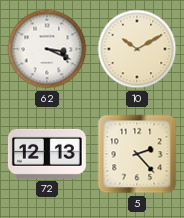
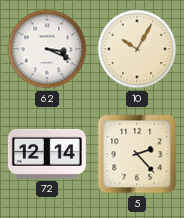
10: 10:10 -> 10:05 (137, 49)
72: 12:13 -> 12:14 (47, 154)
